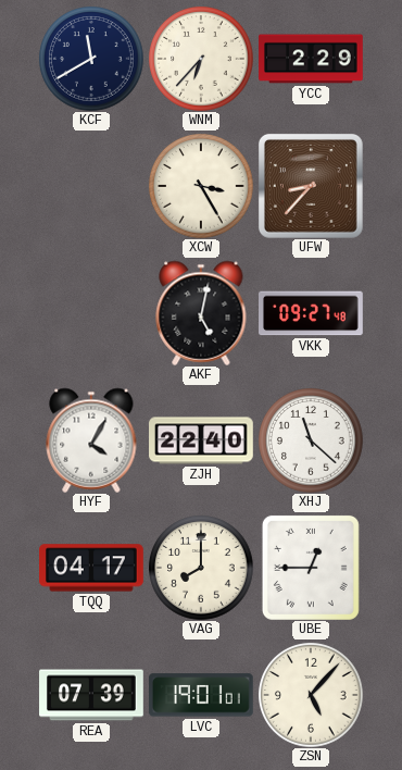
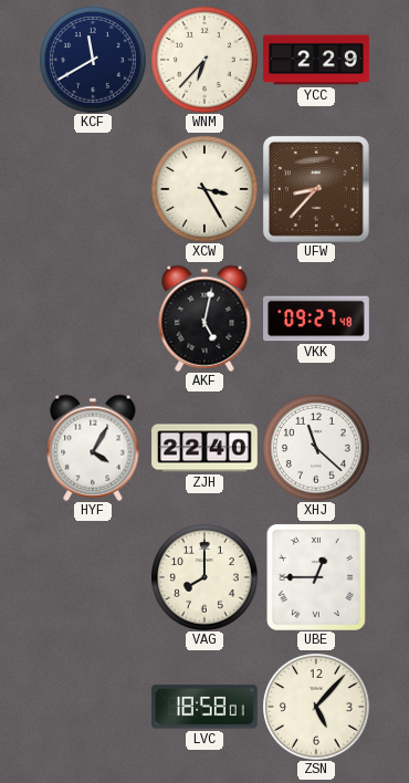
TQQ: 04:17 -> none (92, 568)
REA: 07:39 -> none (91, 695)
LVC: 19:01 -> 18:58 (204, 707)
